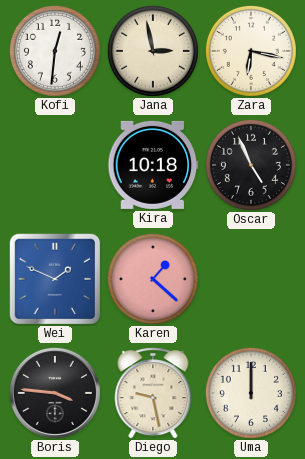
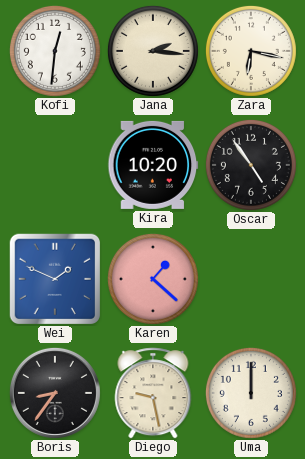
Jana: 2:58 -> 2:16 (153, 51)
Kira: 10:18 -> 10:20 (153, 165)
Oscar: 4:56 -> 4:54 (251, 165)
Boris: 3:46 -> 8:36 (55, 393)
